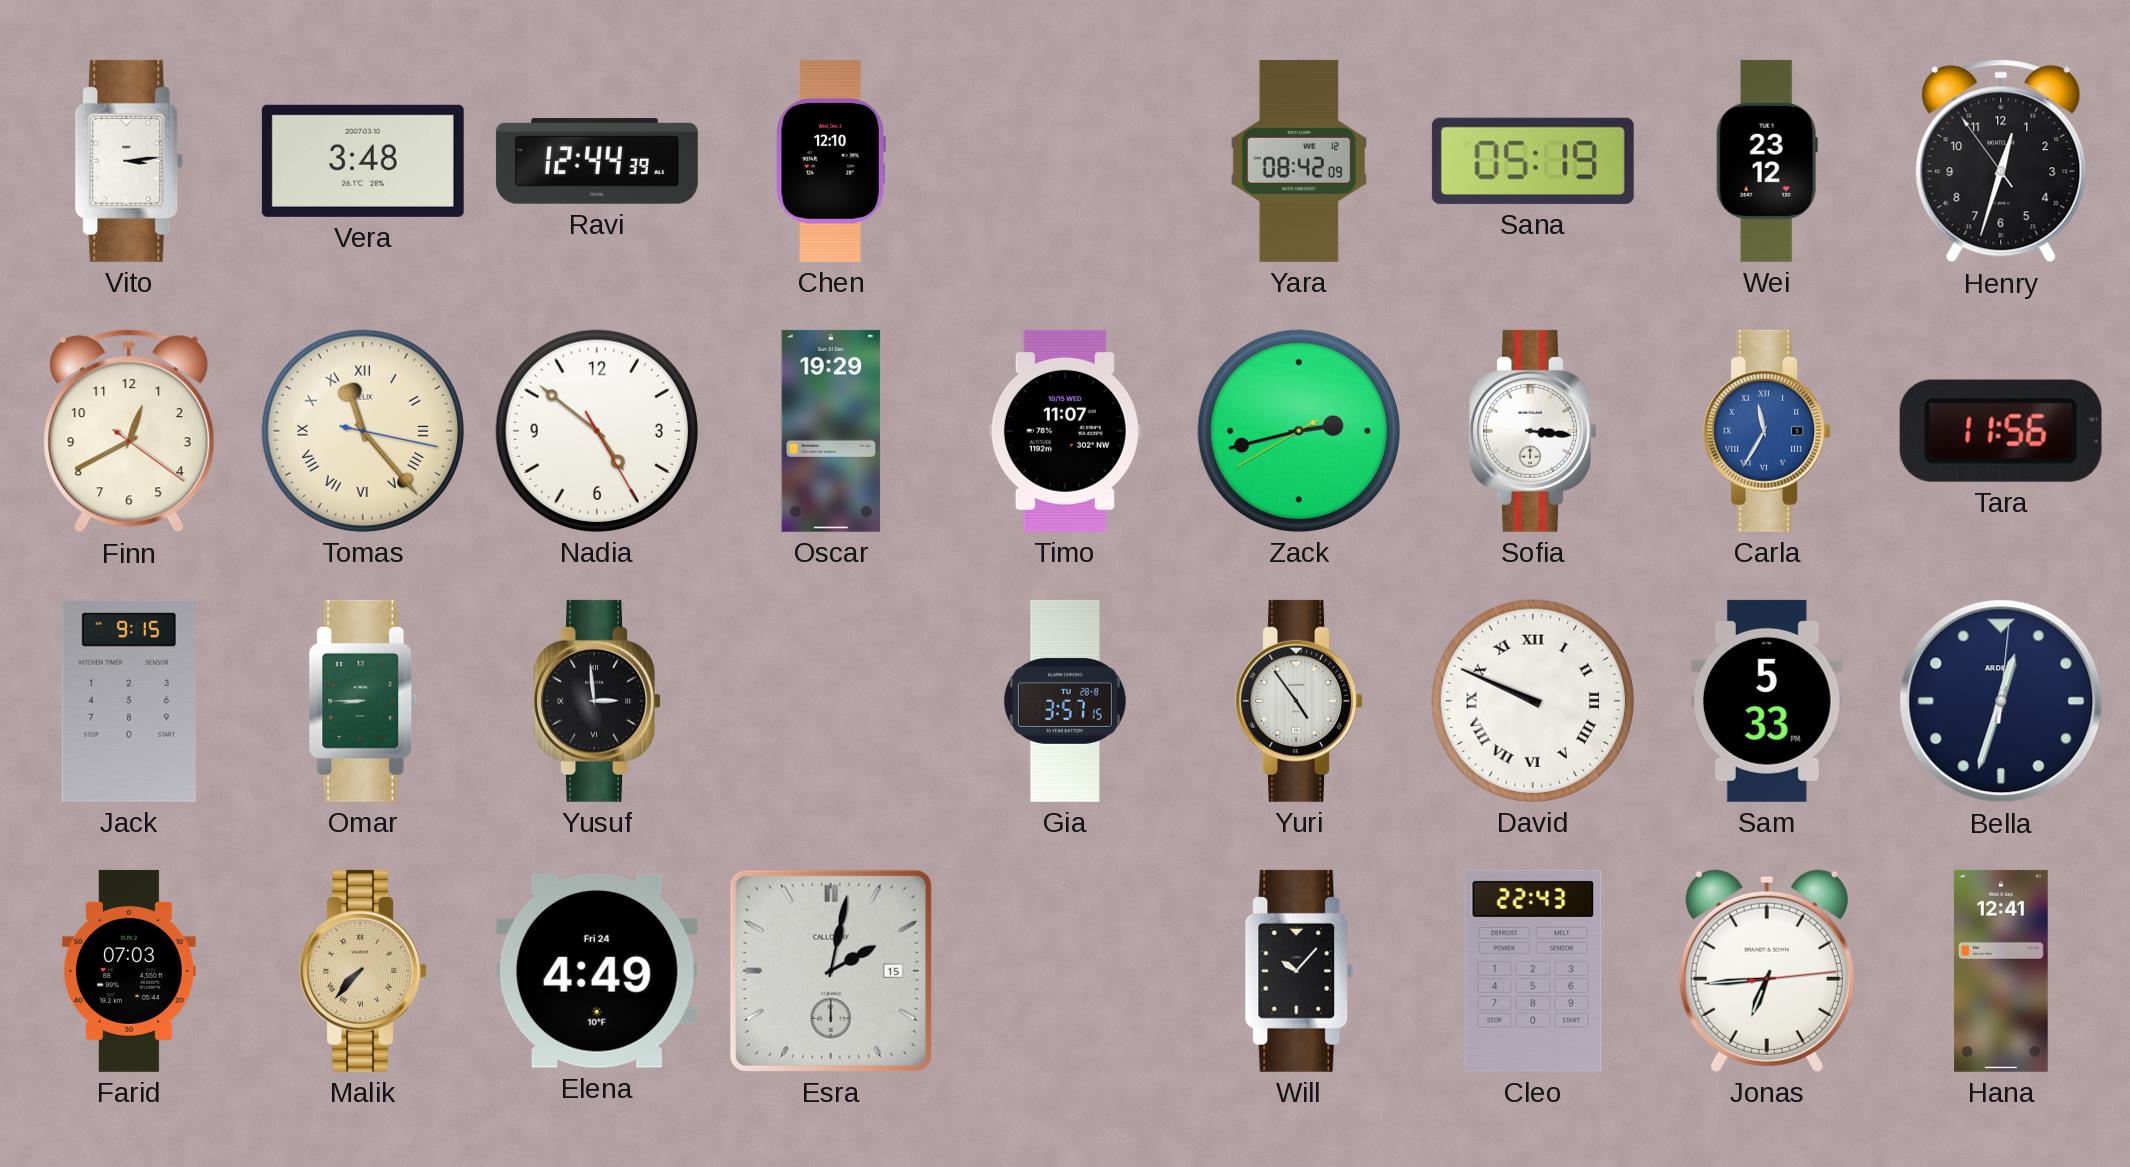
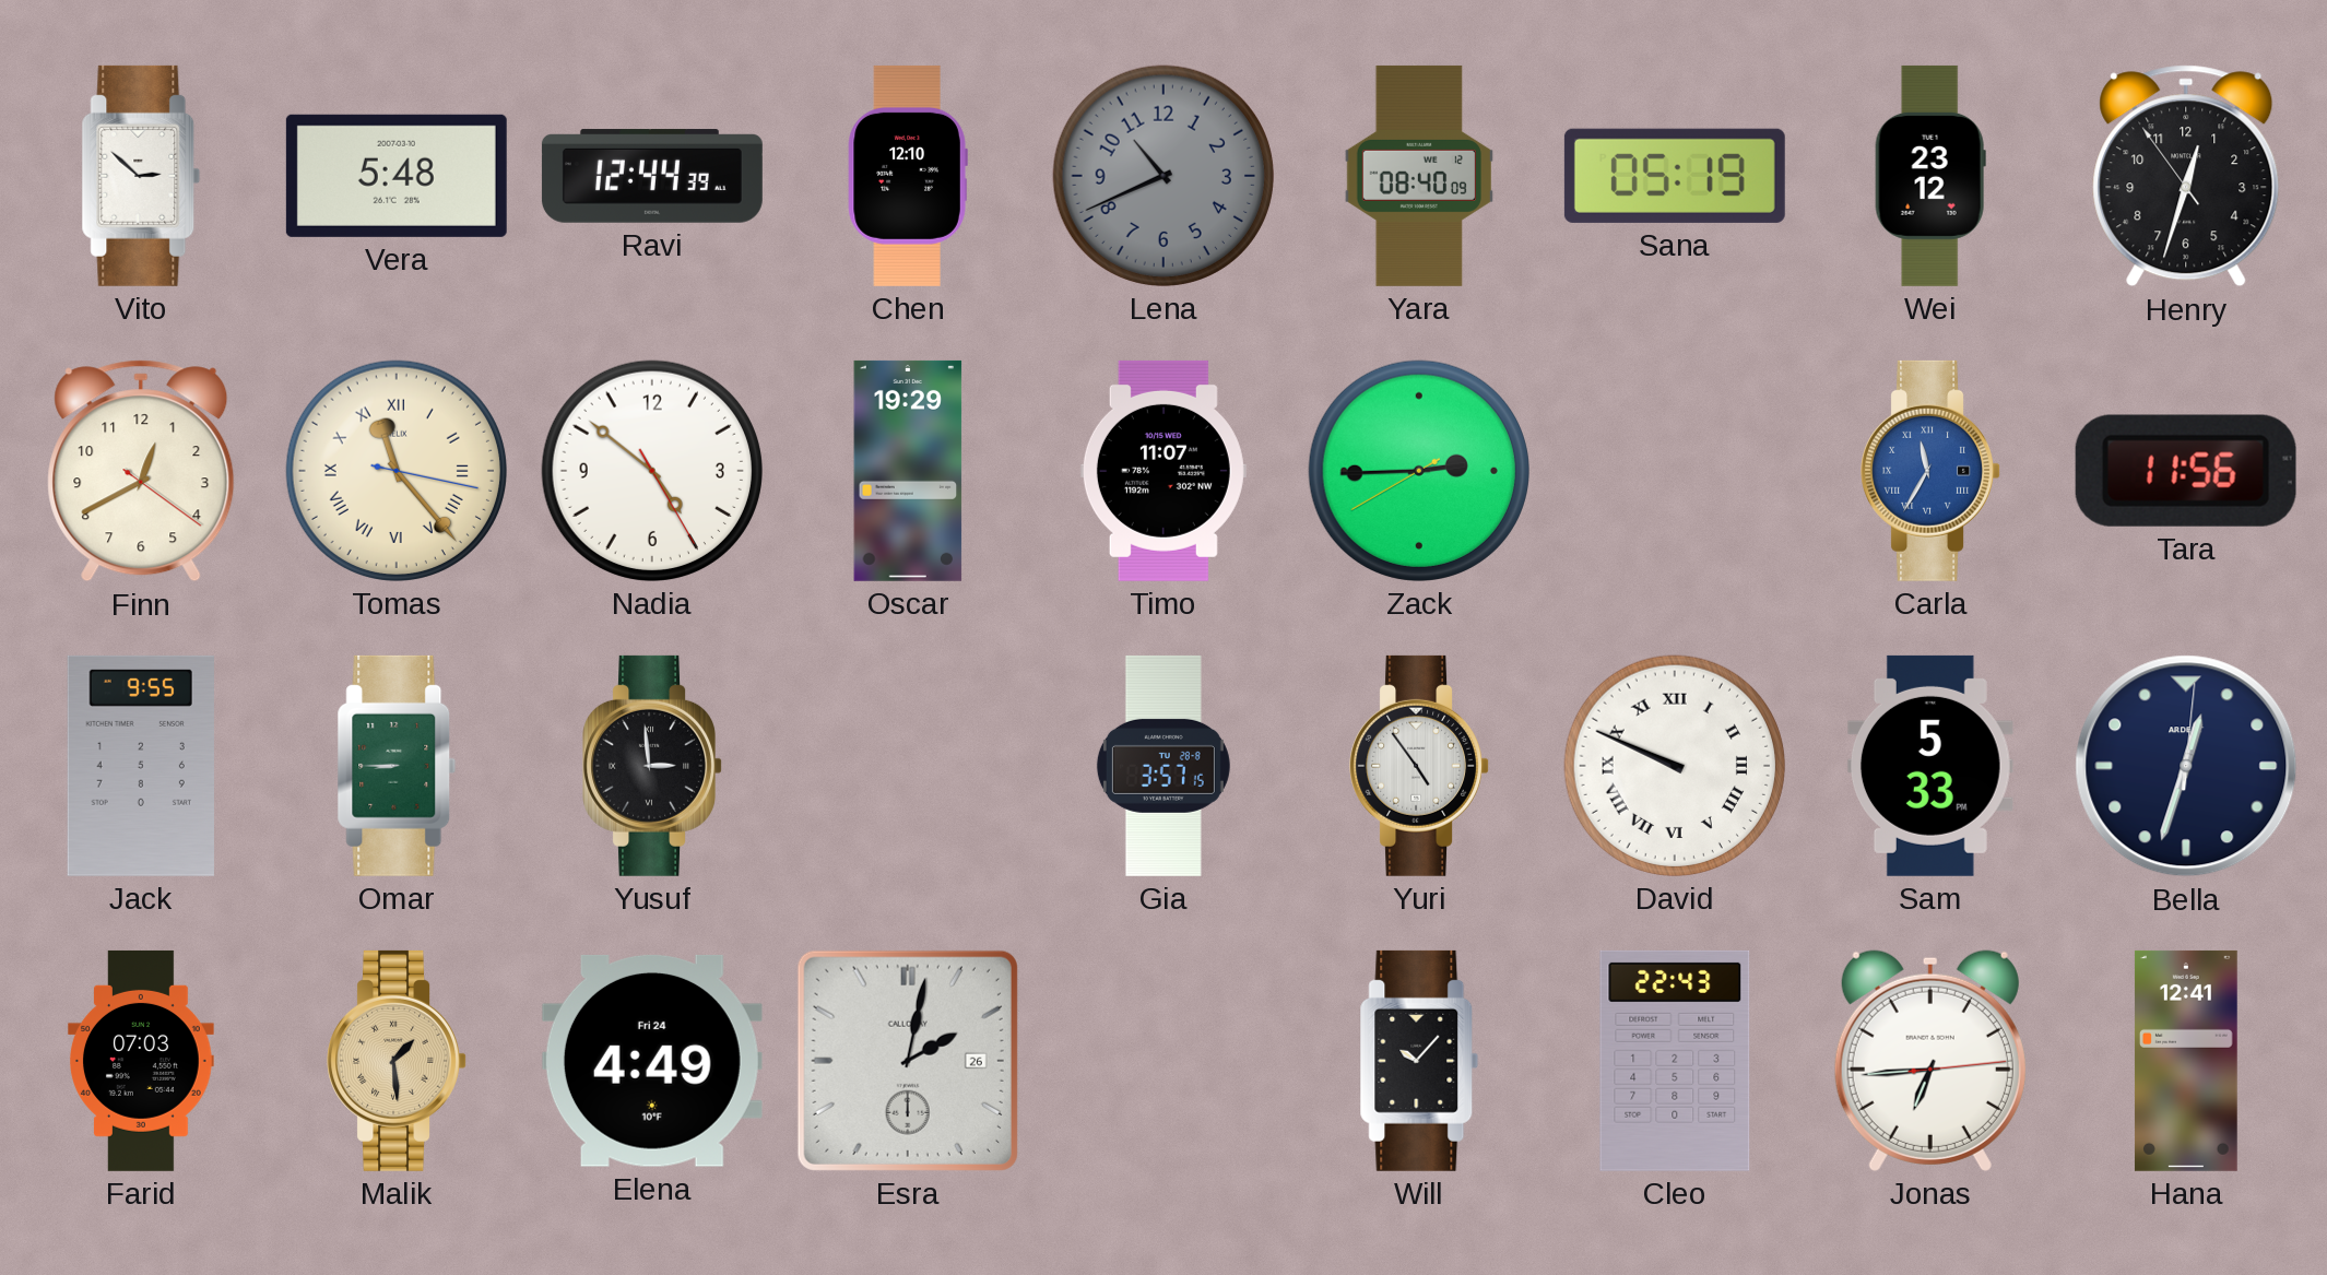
Vito: 3:14 -> 2:52 (141, 176)
Vera: 3:48 -> 5:48 (397, 176)
Lena: none -> 10:41 (1163, 176)
Yara: 08:42 -> 08:40 (1419, 176)
Zack: 2:42 -> 2:44 (1419, 471)
Sofia: 3:16 -> none (1533, 431)
Jack: 9:15 -> 9:55 (141, 766)
Malik: 7:37 -> 1:29 (397, 1061)
Esra date: 15 -> 26 (908, 1061)
